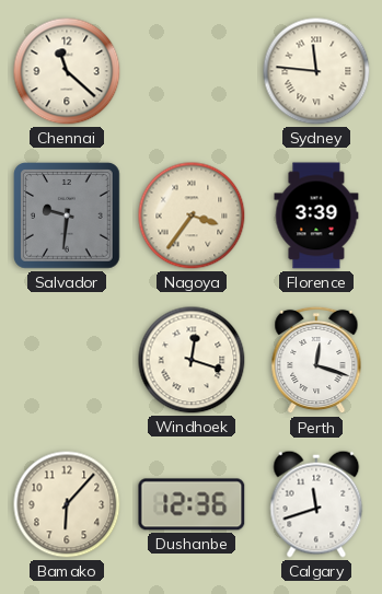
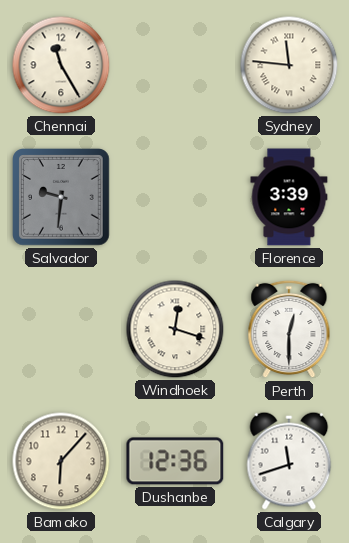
Chennai: 11:22 -> 11:25 (61, 65)
Nagoya: 3:36 -> none (192, 216)
Perth: 12:18 -> 12:30 (289, 329)
